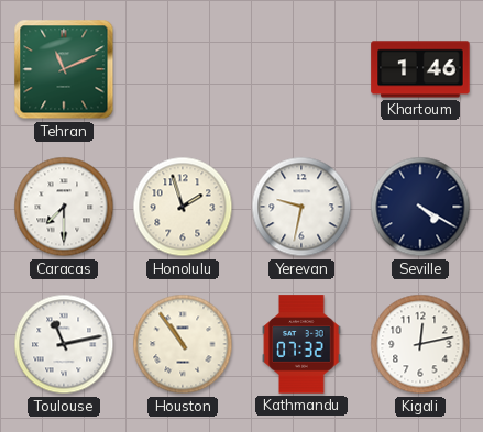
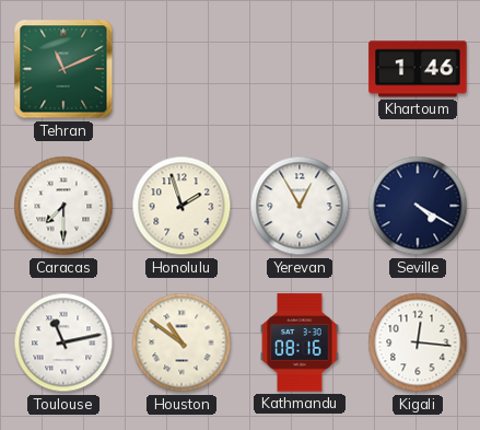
Yerevan: 9:32 -> 12:55 (300, 206)
Houston: 10:54 -> 10:51 (182, 342)
Kathmandu: 07:32 -> 08:16 (300, 342)
Kigali: 12:13 -> 12:16 (418, 342)
